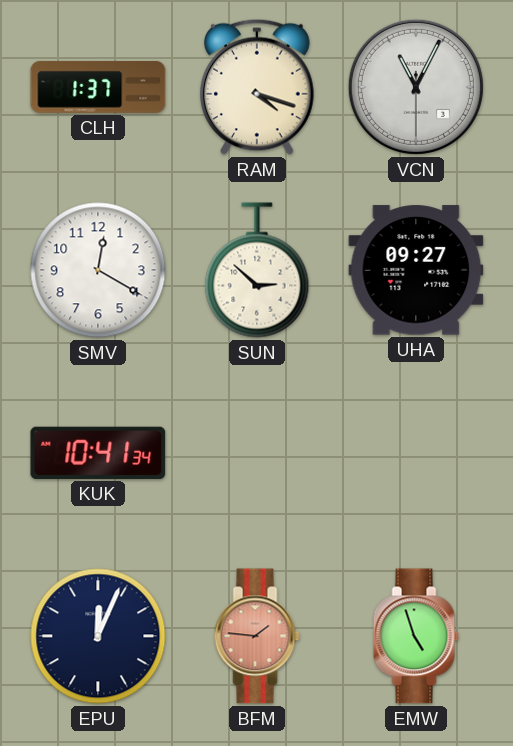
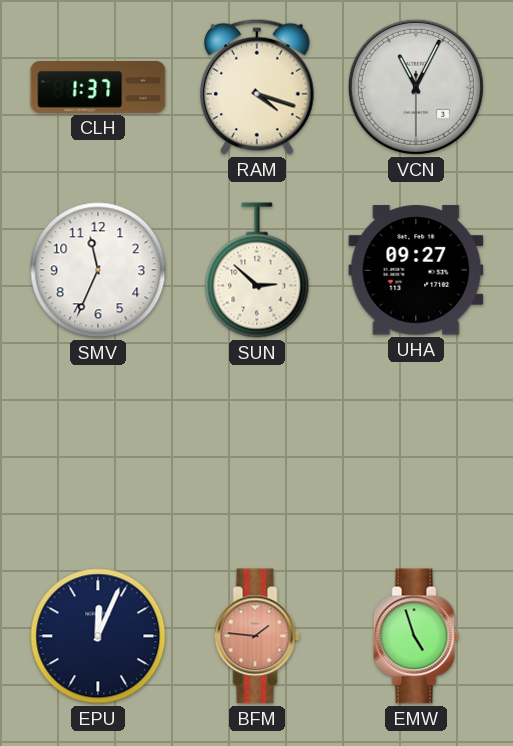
SMV: 12:20 -> 11:34 (98, 270)
KUK: 10:41 -> none (98, 453)
